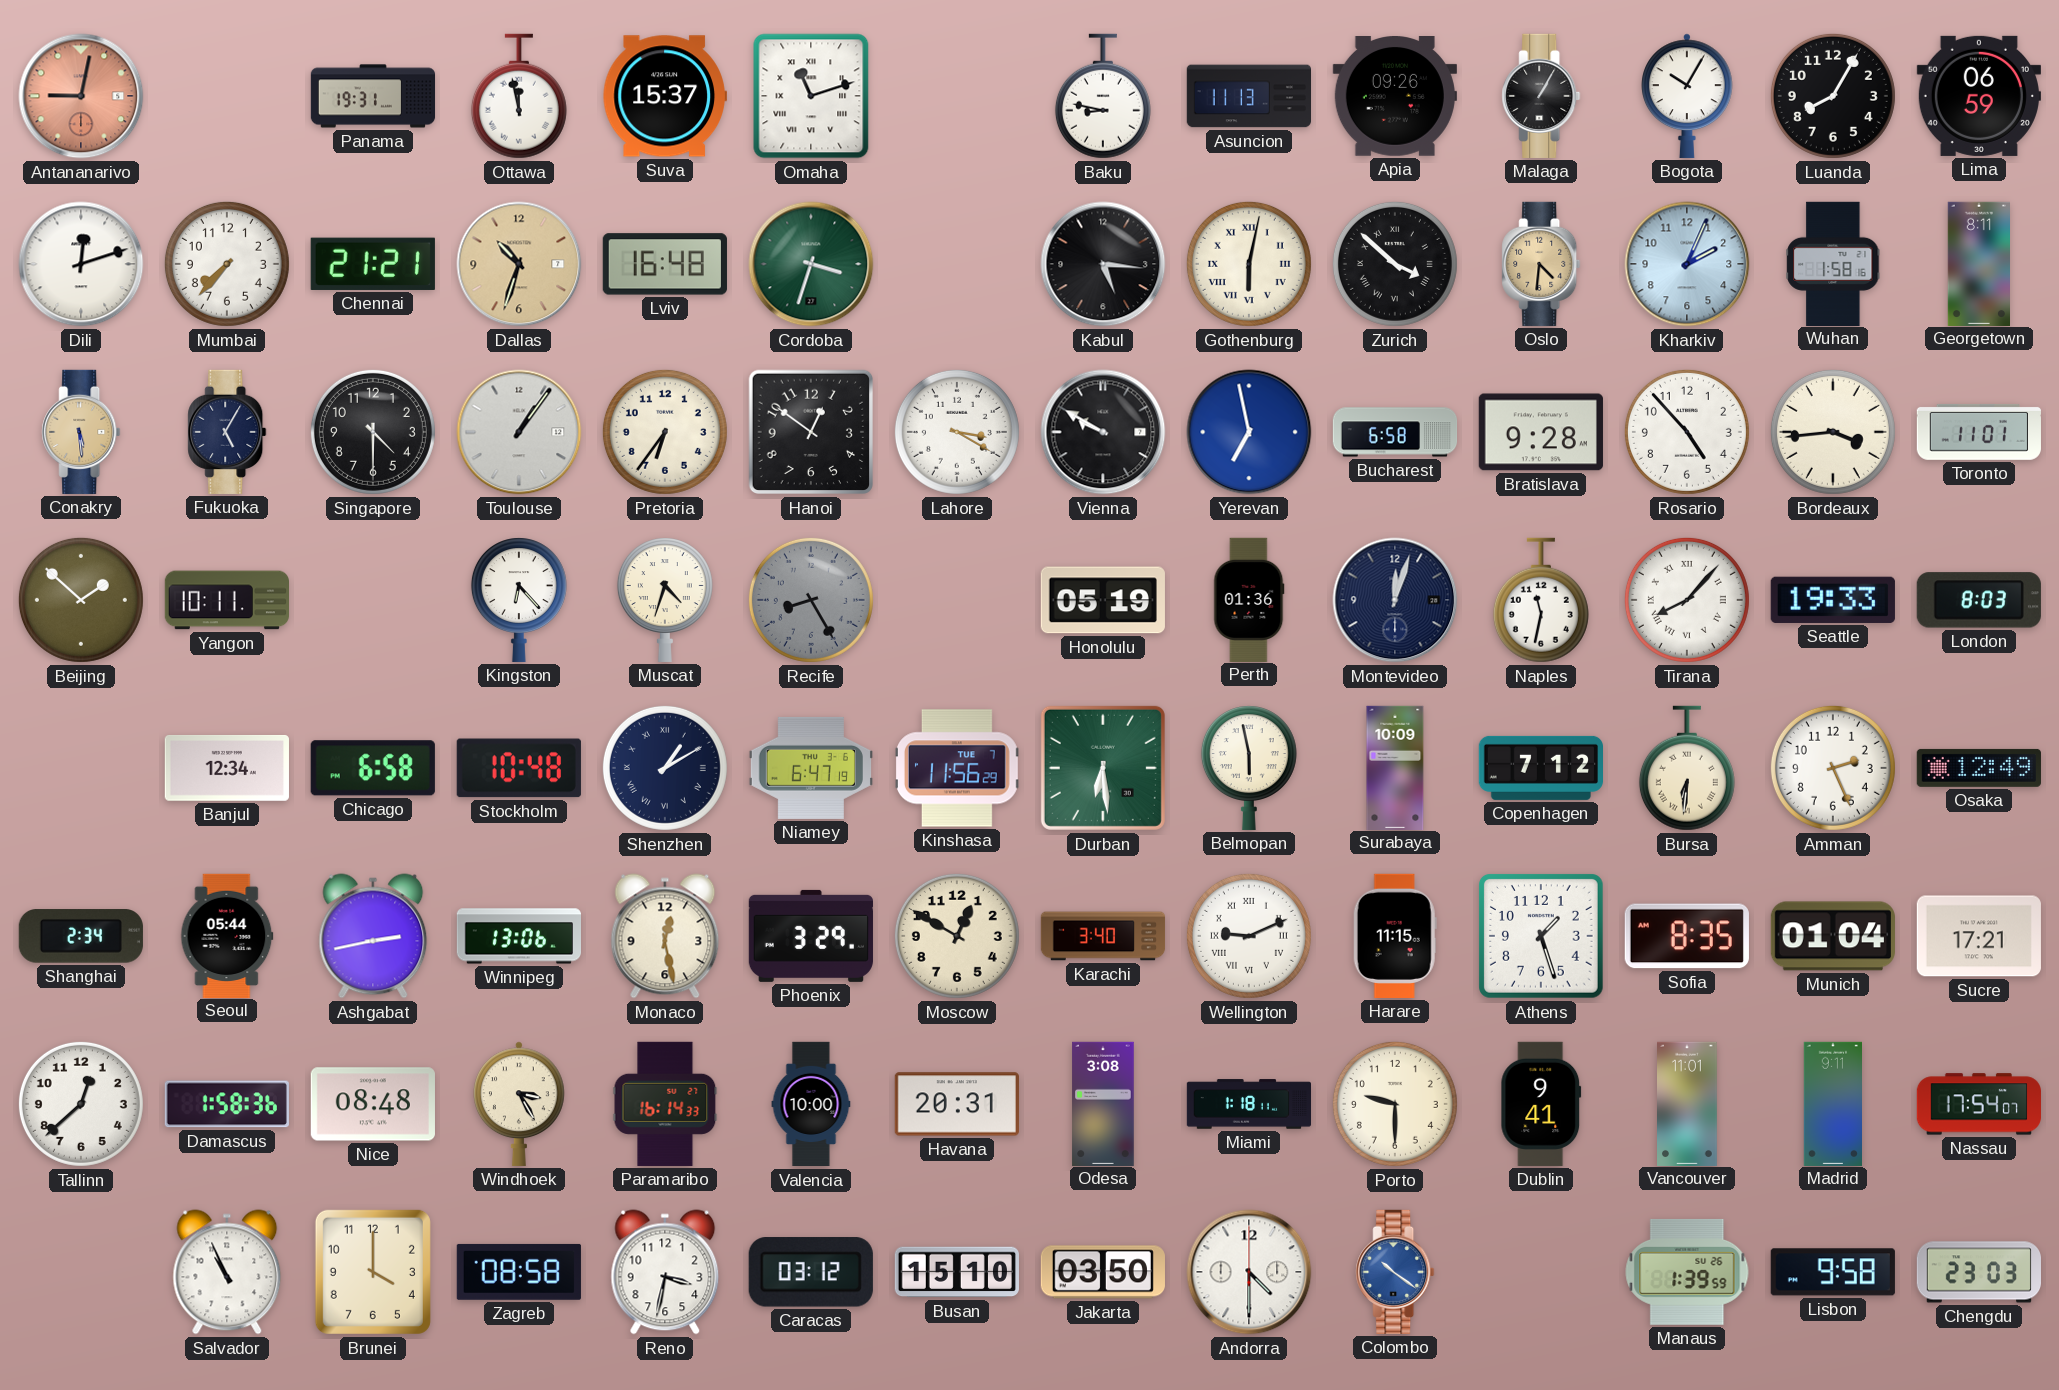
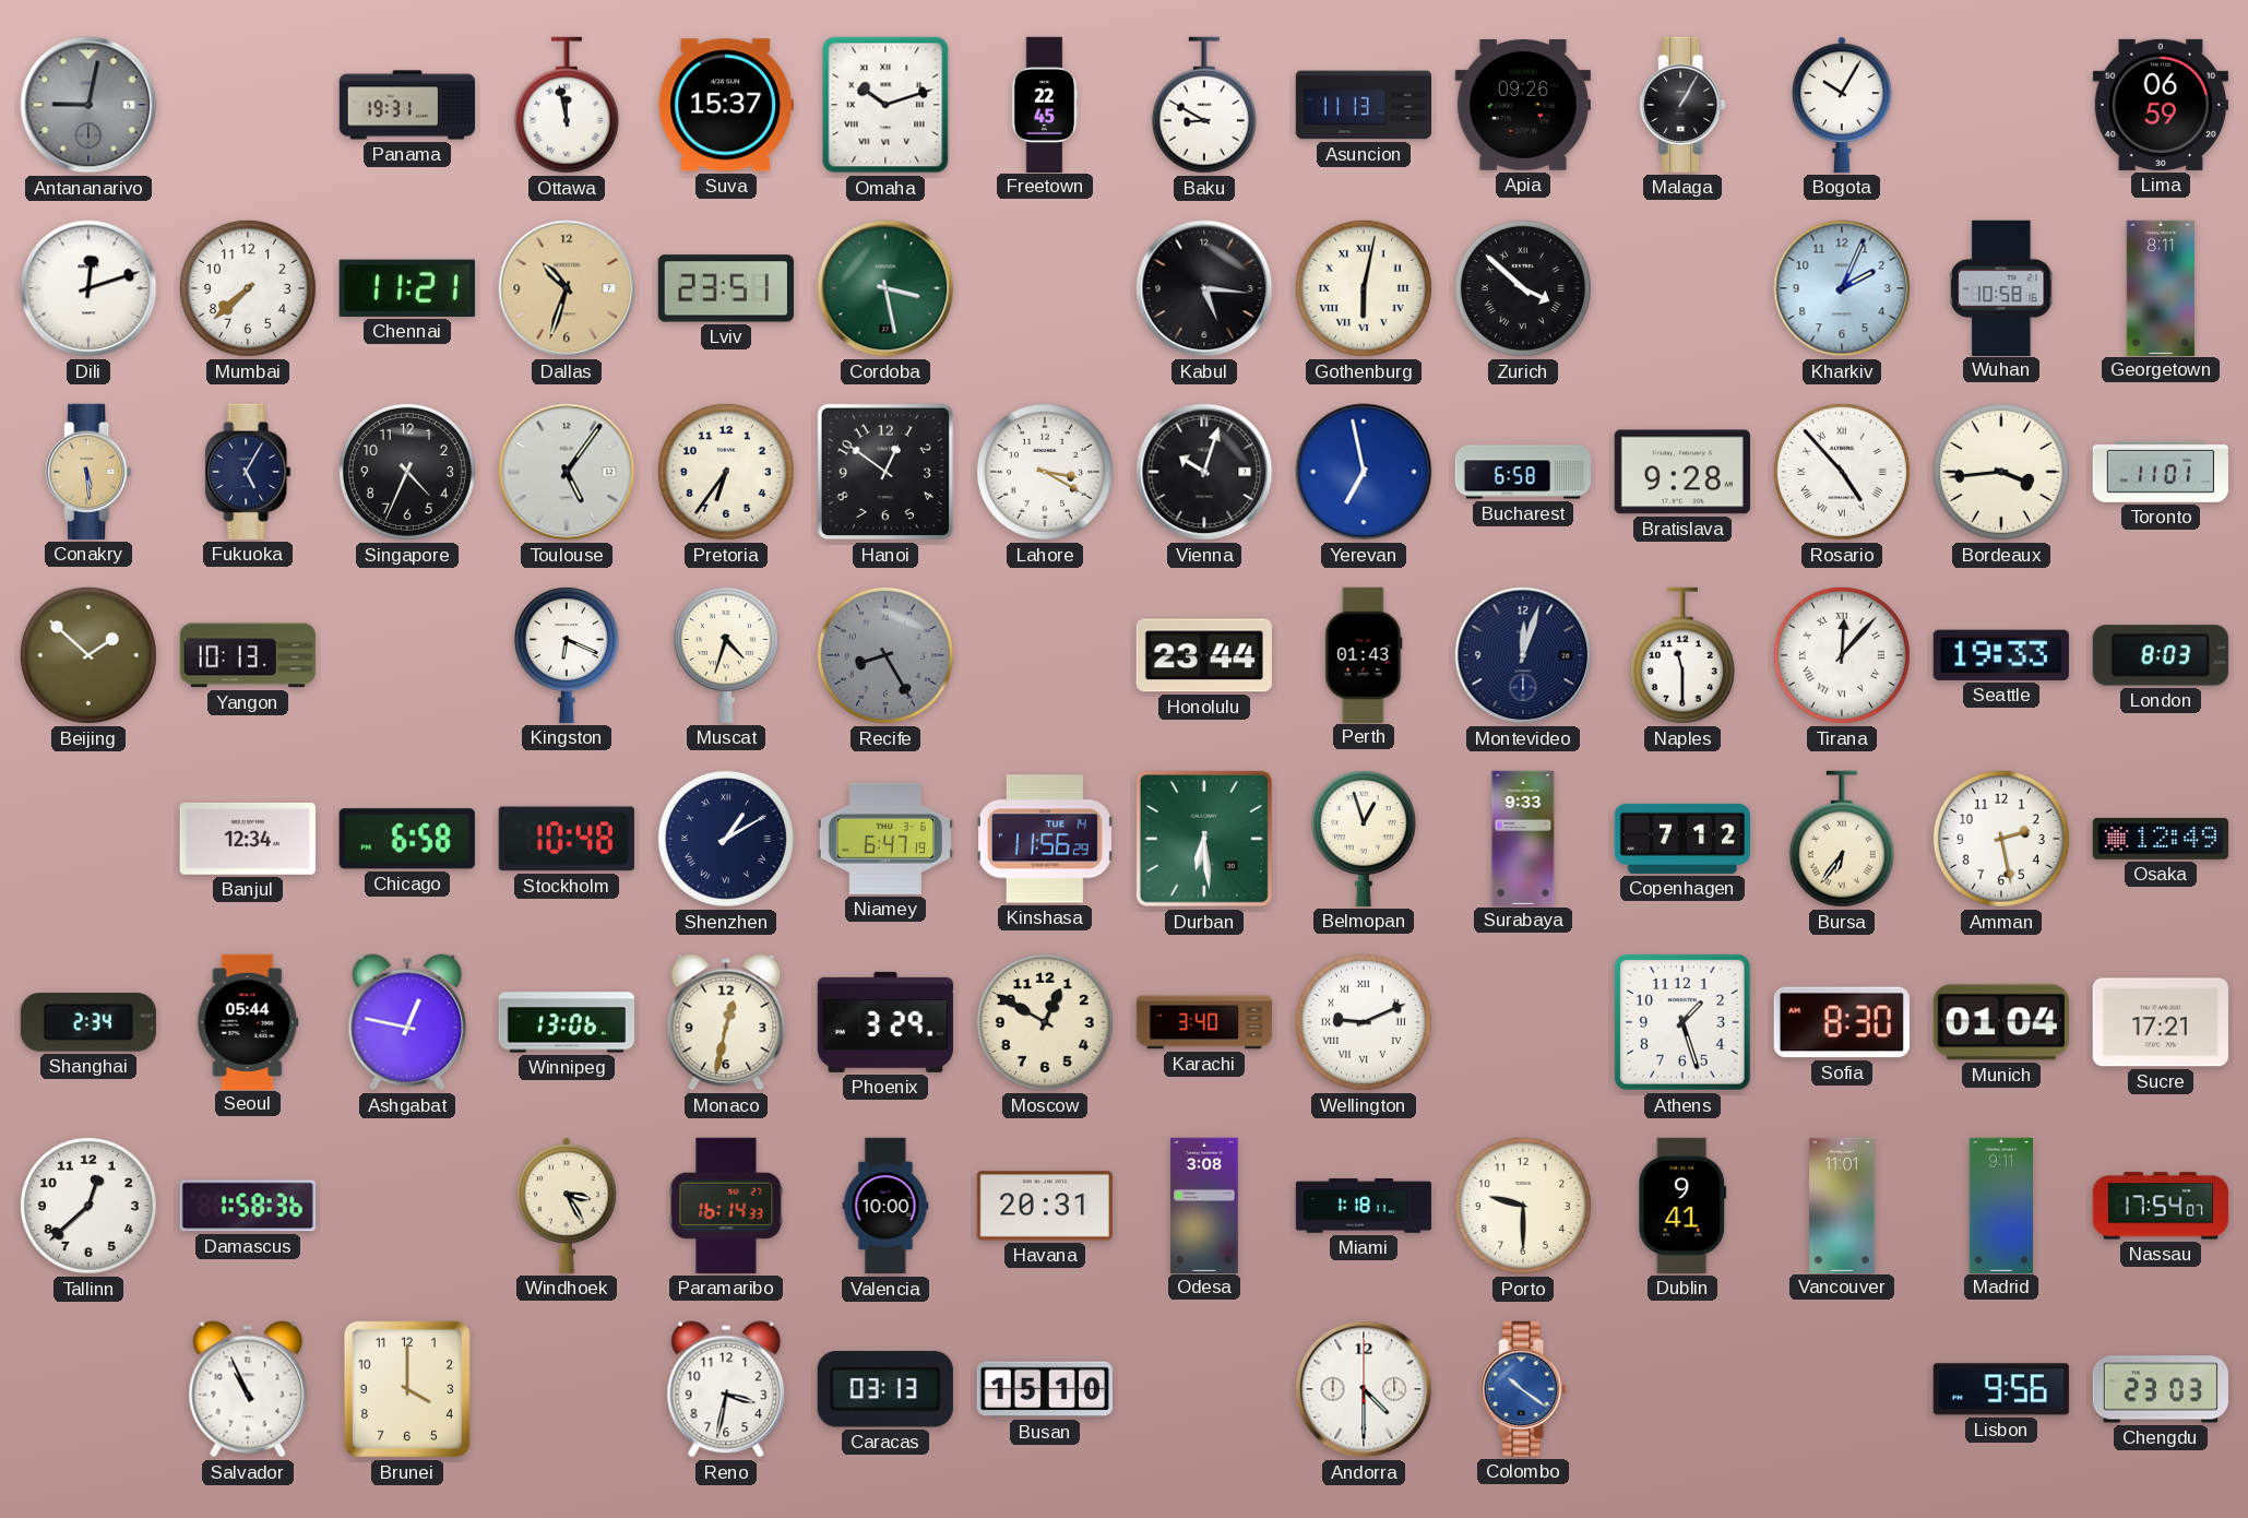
Antananarivo dial: salmon -> grey (88, 105)
Omaha: 11:12 -> 10:12 (885, 105)
Freetown: none -> 22:45 (1045, 104)
Baku: 8:47 -> 8:50 (1204, 105)
Luanda: 8:05 -> none (1833, 96)
Mumbai: 7:37 -> 7:38 (248, 288)
Chennai: 21:21 -> 11:21 (407, 288)
Lviv: 16:48 -> 23:51 (726, 288)
Cordoba: 3:33 -> 3:28 (885, 288)
Oslo: 4:31 -> none (1541, 264)
Wuhan: 1:58 -> 10:58 (2001, 287)
Singapore: 4:30 -> 4:34 (407, 472)
Toulouse: 1:06 -> 5:06 (567, 472)
Vienna: 9:50 -> 10:03 (1204, 472)
Rosario numerals: Arabic -> Roman (1842, 472)
Yangon: 10:11 -> 10:13 (247, 655)
Kingston: 6:23 -> 6:19 (567, 655)
Honolulu: 05:19 -> 23:44 (1204, 655)
Perth: 01:36 -> 01:43 (1364, 654)
Naples: 11:32 -> 11:30 (1682, 655)
Tirana: 8:07 -> 12:07 (1842, 655)
Kinshasa date: TUE 7 -> TUE 14 (1045, 839)
Belmopan: 5:58 -> 12:57 (1364, 839)
Surabaya: 10:09 -> 9:33 (1523, 838)
Bursa: 6:31 -> 6:36 (1842, 839)
Amman: 2:26 -> 2:28 (2001, 839)
Ashgabat: 2:43 -> 12:47 (407, 1022)
Monaco: 12:28 -> 12:32 (726, 1022)
Harare: 11:15 -> none (1395, 936)
Sofia: 8:35 -> 8:30 (1842, 1022)
Nice: 08:48 -> none (373, 1104)
Zagreb: 08:58 -> none (519, 1272)
Caracas: 03:12 -> 03:13 (885, 1389)
Jakarta: 03:50 -> none (1103, 1272)
Manaus: 1:39 -> none (1687, 1272)
Lisbon: 9:58 -> 9:56 (2001, 1389)
